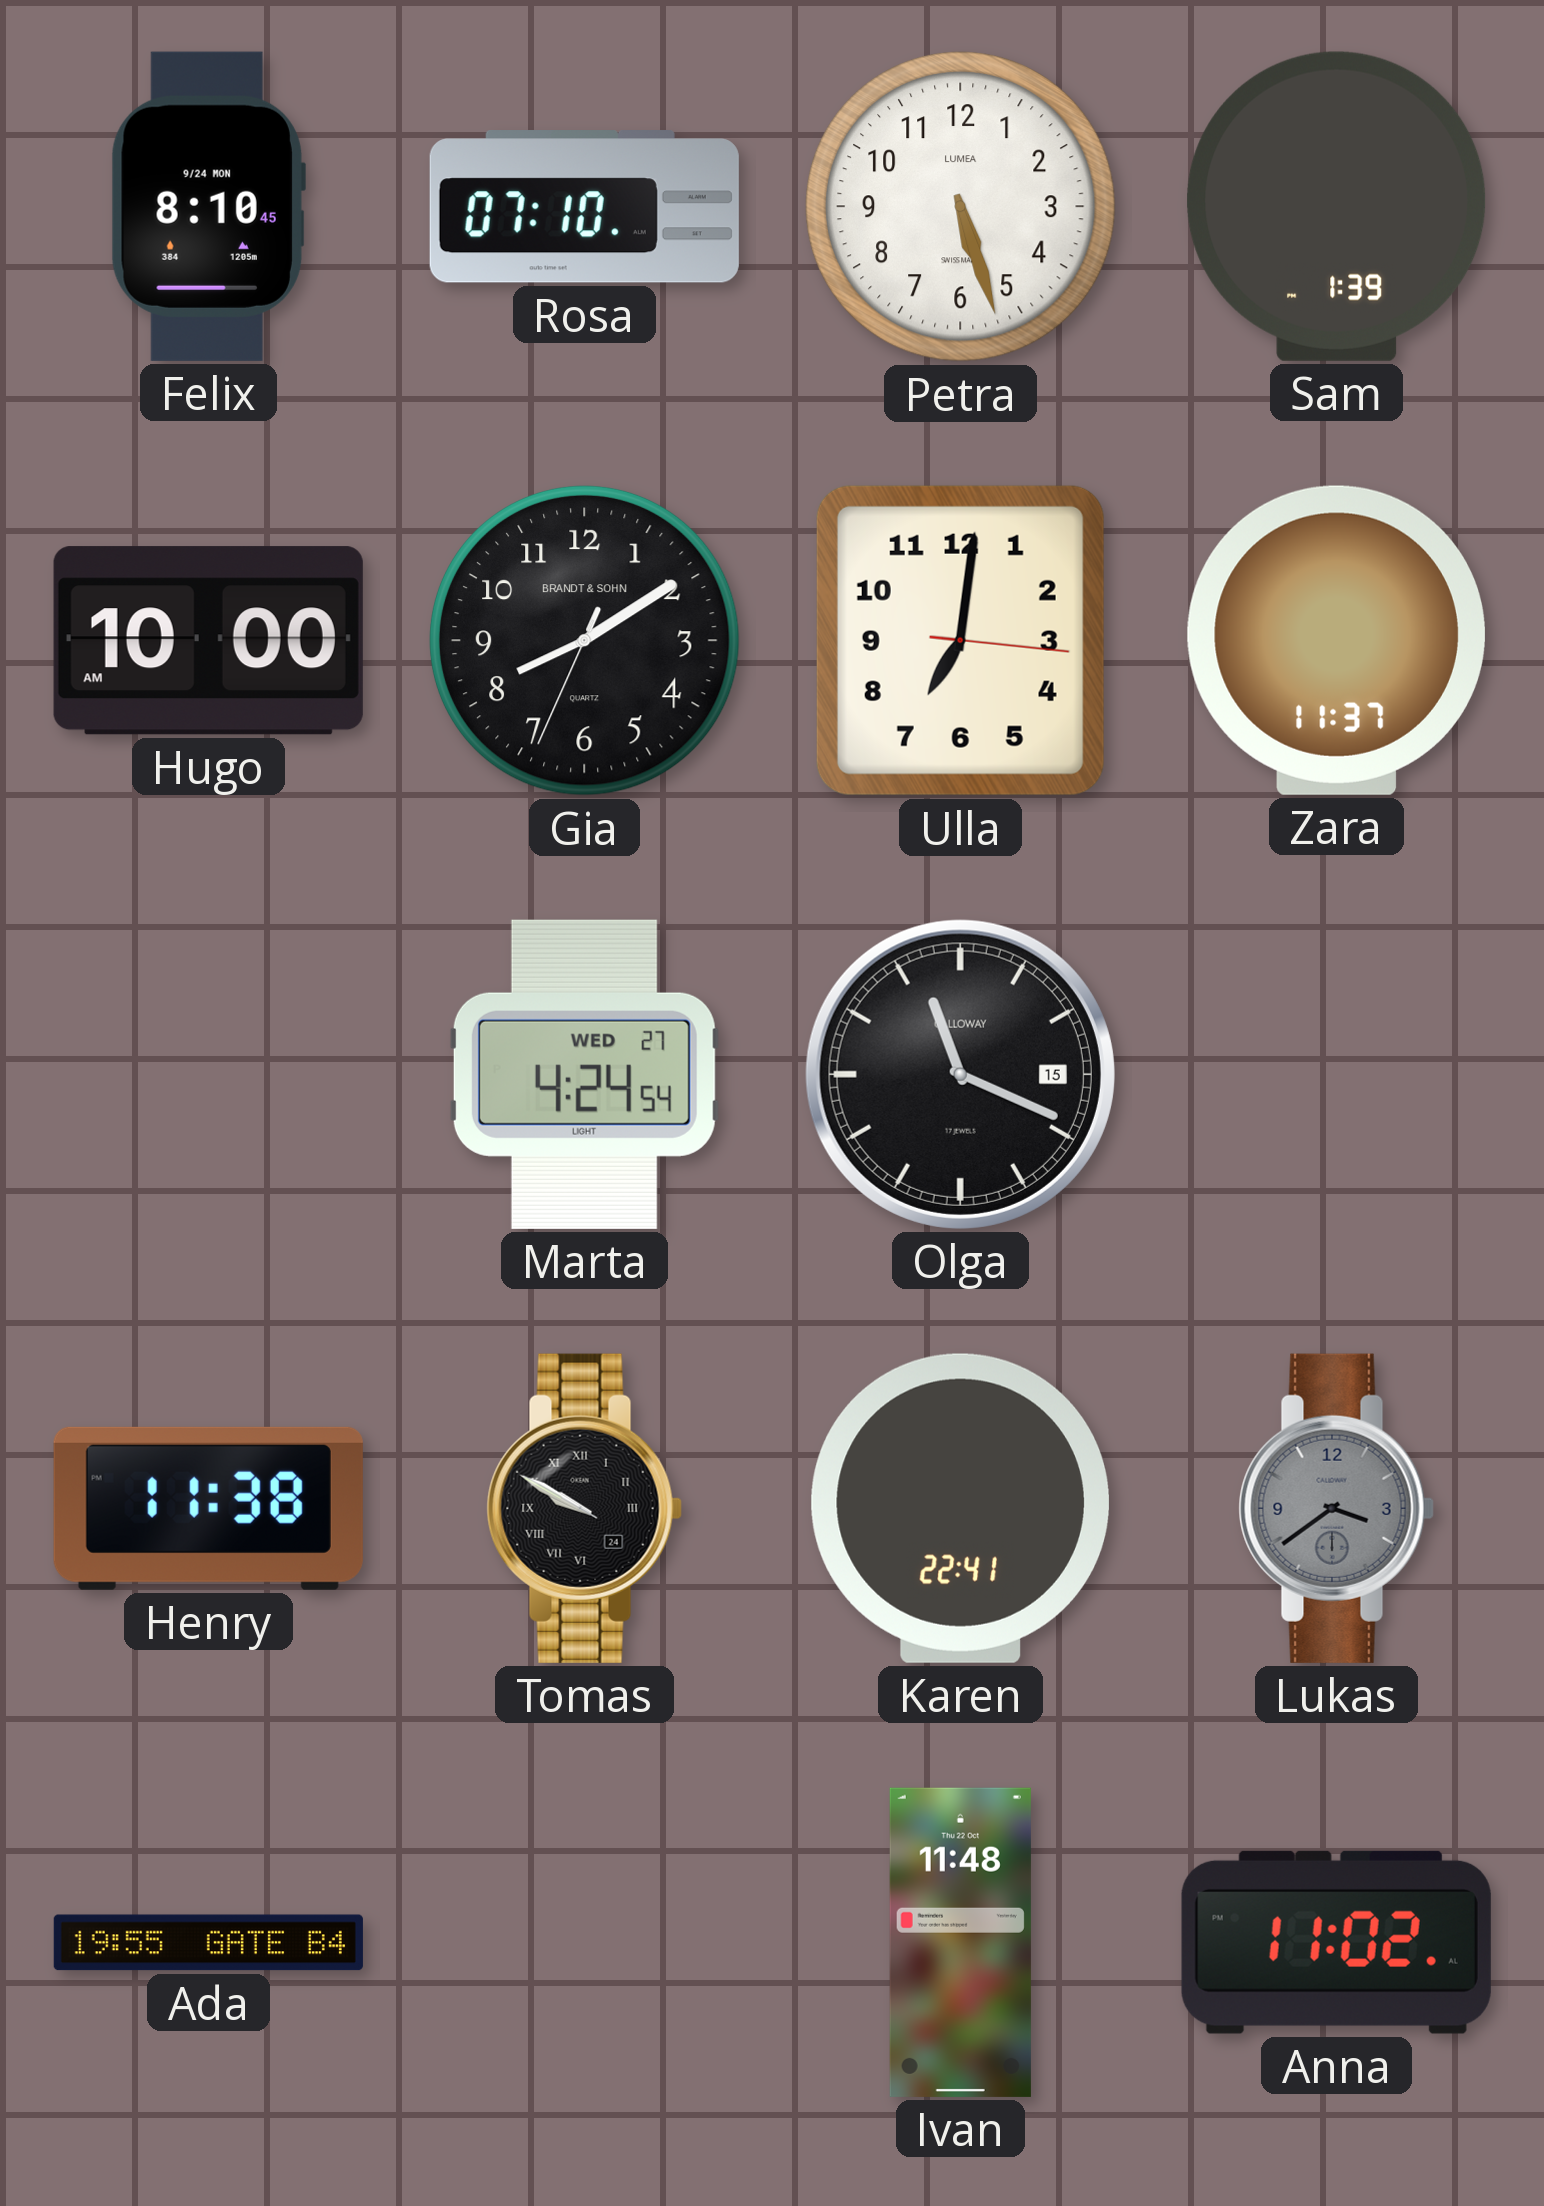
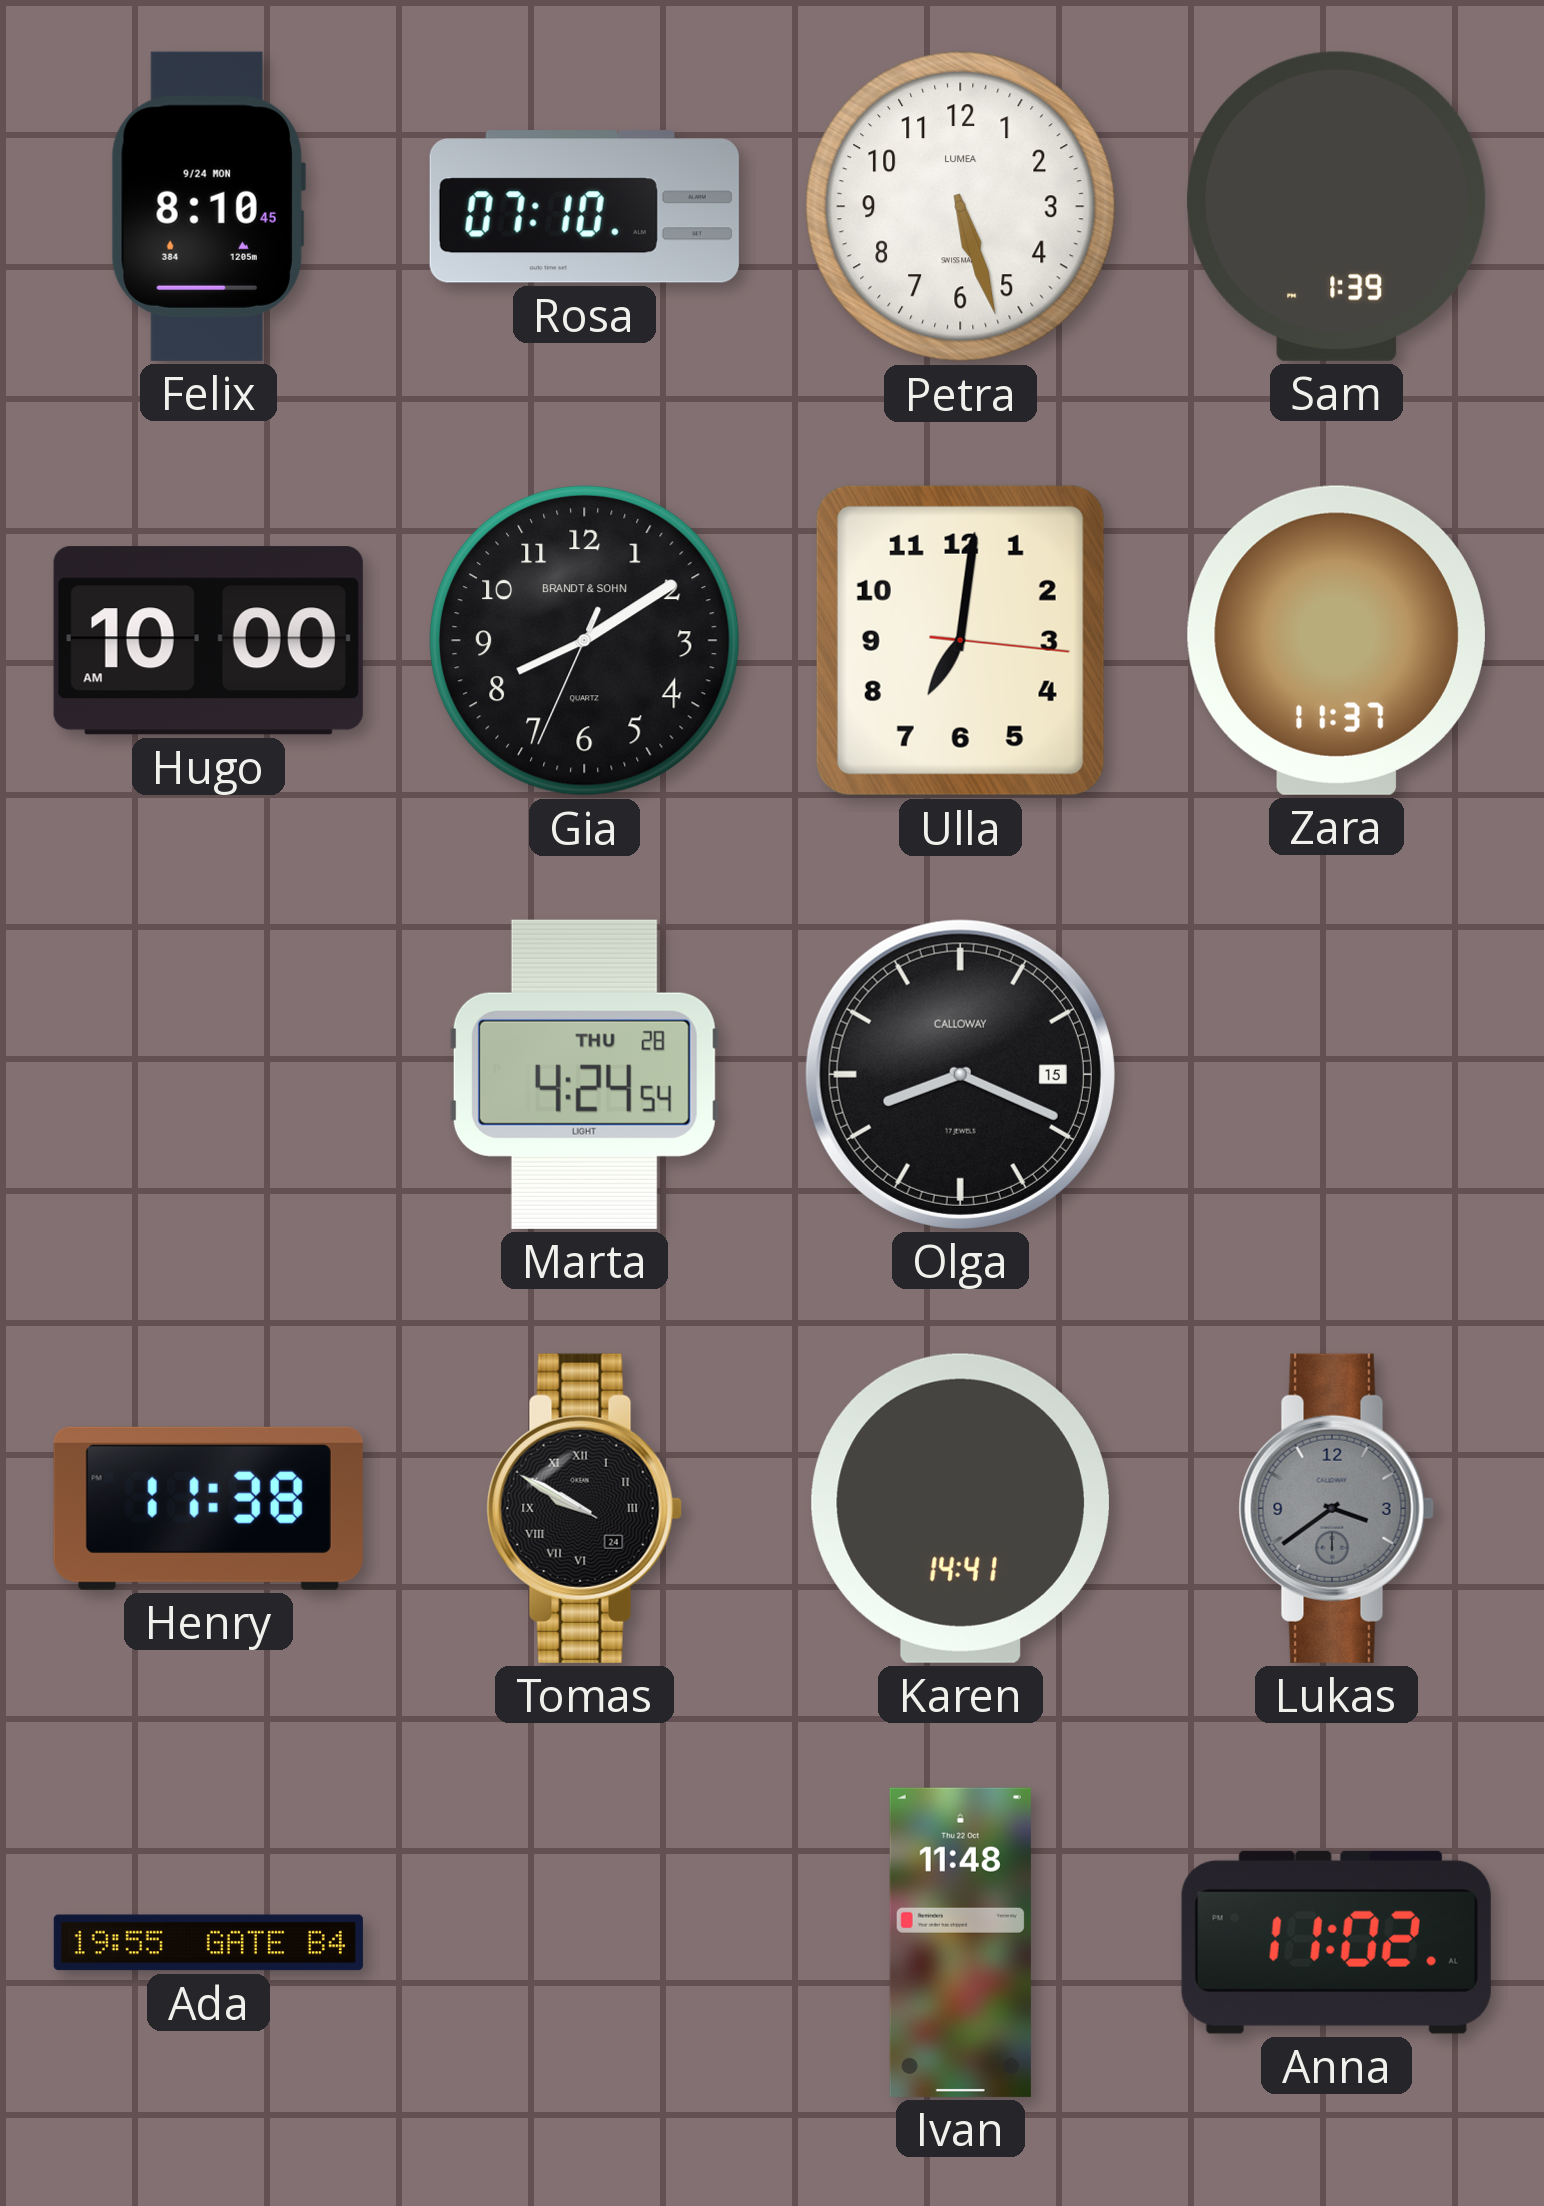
Marta date: WED 27 -> THU 28 (584, 1074)
Olga: 11:19 -> 8:19 (960, 1074)
Karen: 22:41 -> 14:41 (960, 1508)
